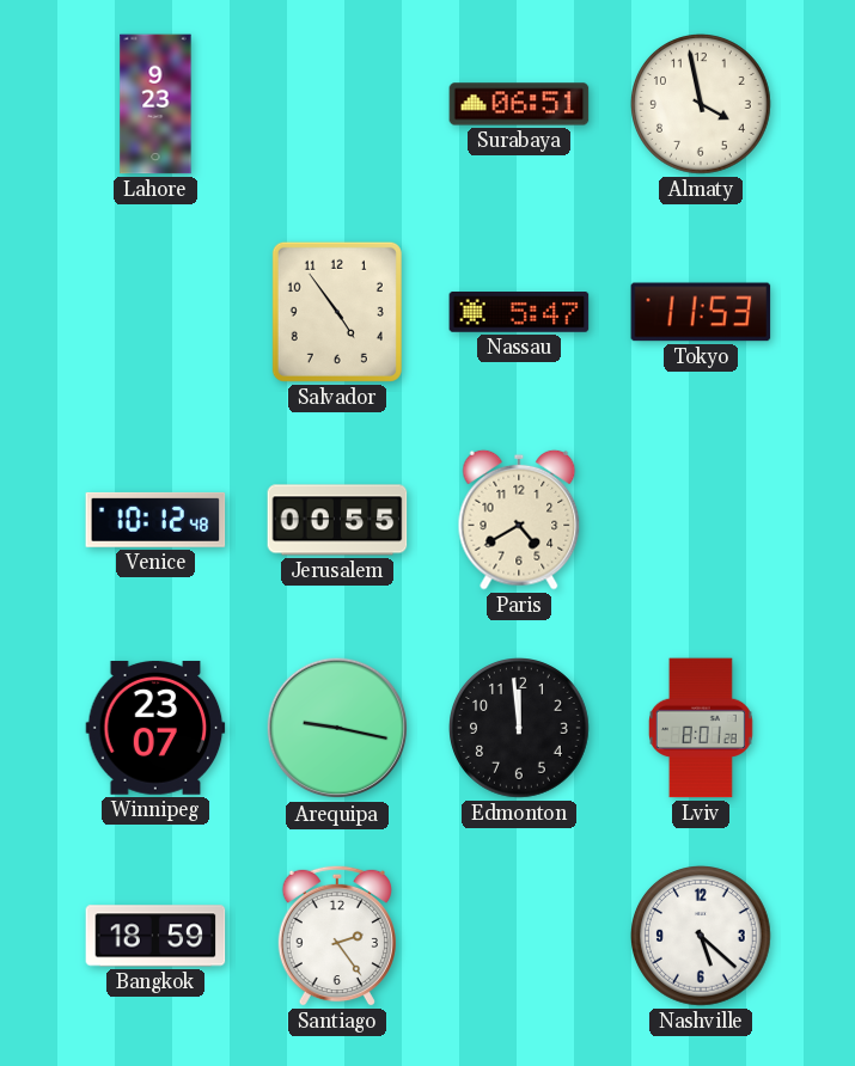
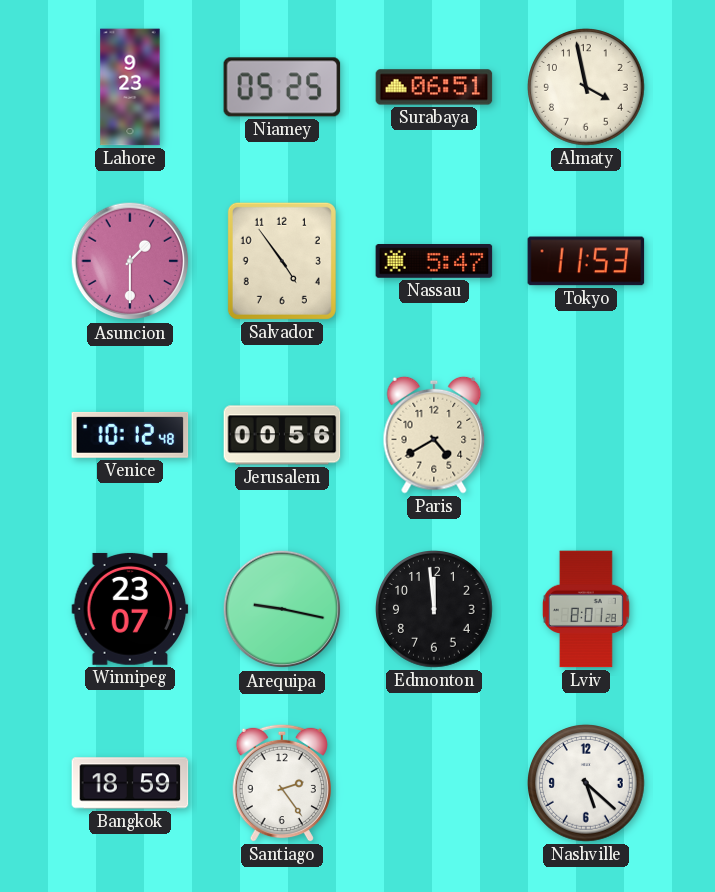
Niamey: none -> 05:25 (282, 87)
Asuncion: none -> 1:30 (130, 261)
Jerusalem: 00:55 -> 00:56 (282, 435)
